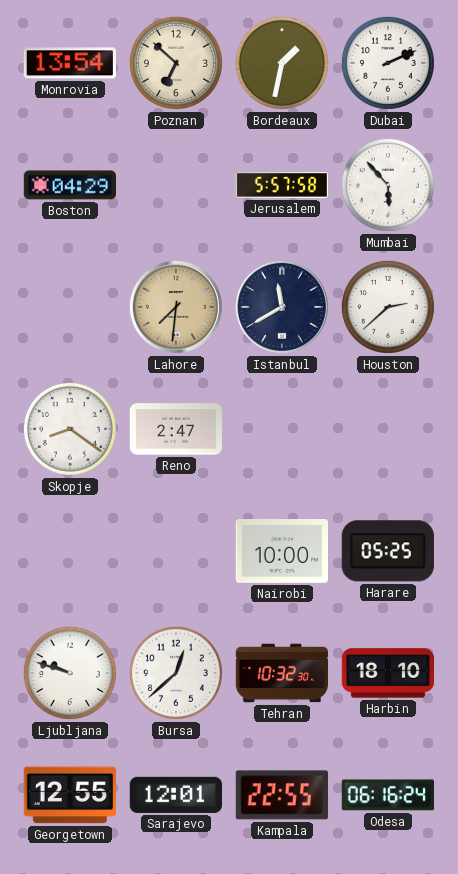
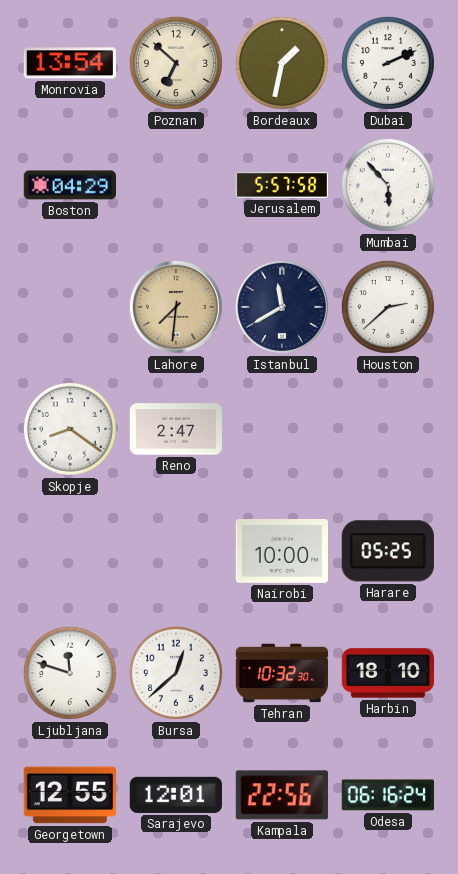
Ljubljana: 9:48 -> 11:48 (70, 673)
Kampala: 22:55 -> 22:56 (282, 795)
